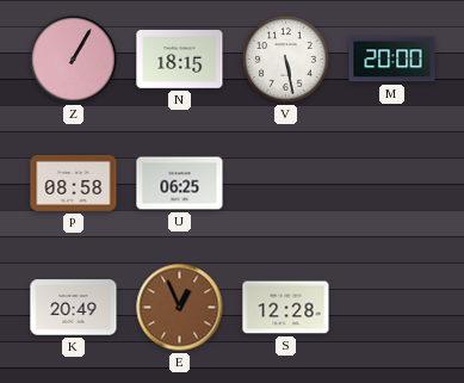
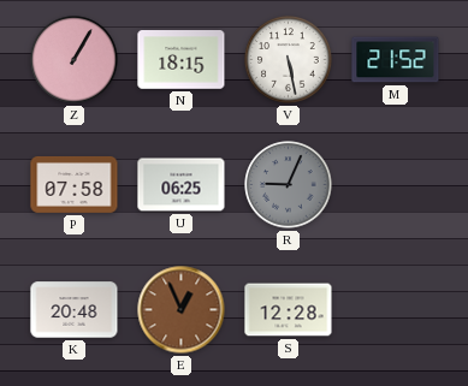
M: 20:00 -> 21:52 (396, 60)
P: 08:58 -> 07:58 (75, 184)
R: none -> 9:04 (289, 185)
K: 20:49 -> 20:48 (75, 310)
